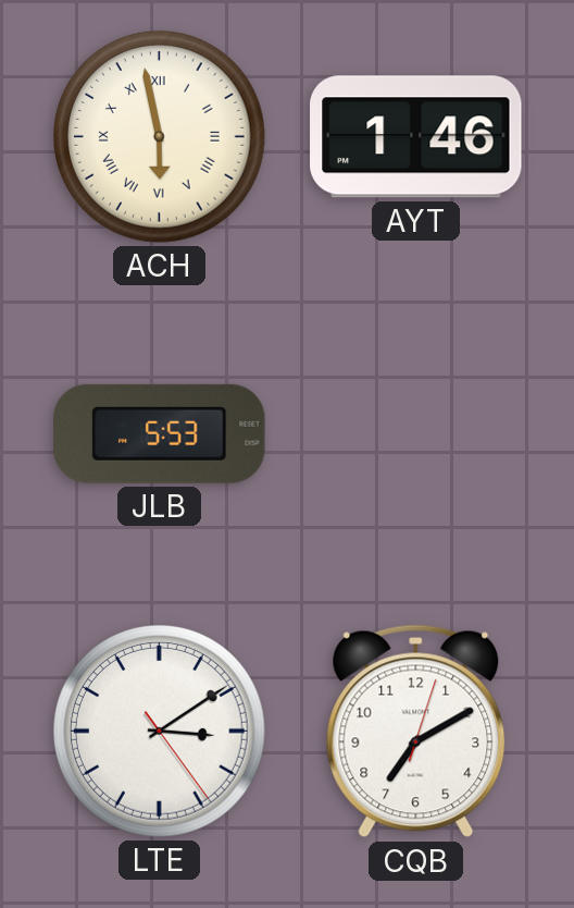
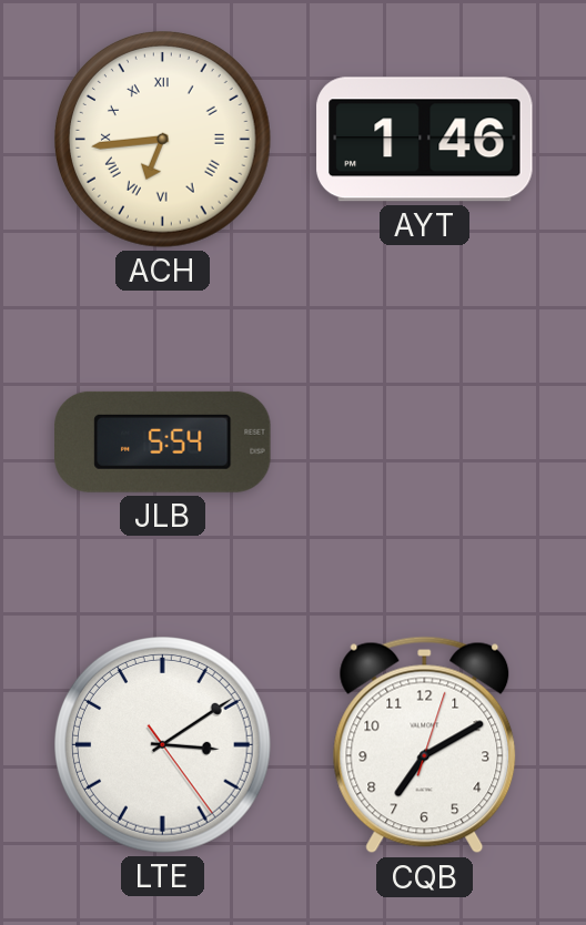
ACH: 5:58 -> 6:44 (163, 140)
JLB: 5:53 -> 5:54 (163, 441)
